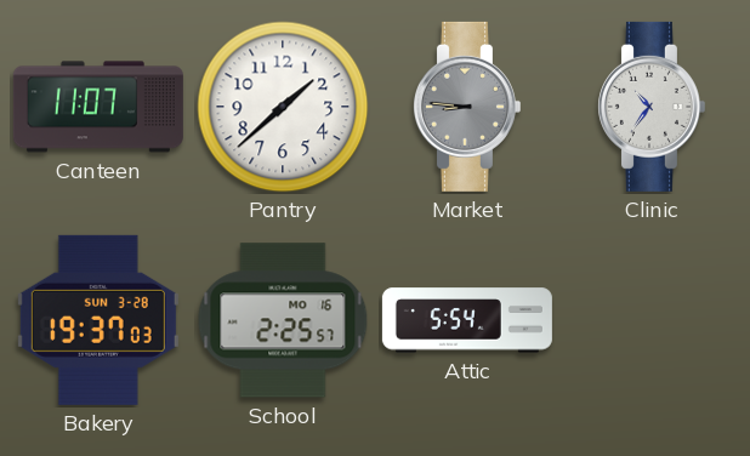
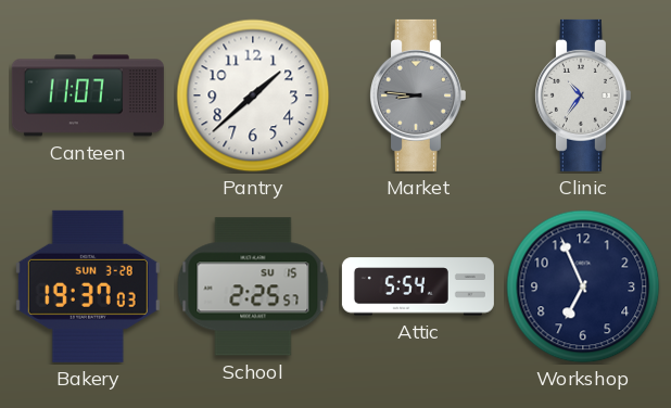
School date: MO 16 -> SU 15 (253, 286)
Workshop: none -> 6:56 (583, 286)
